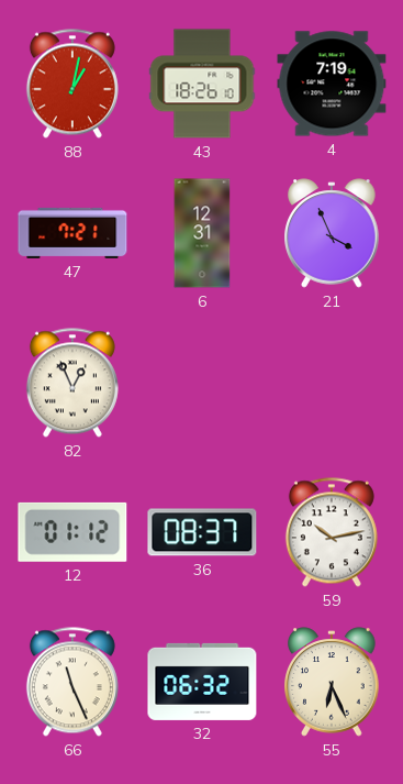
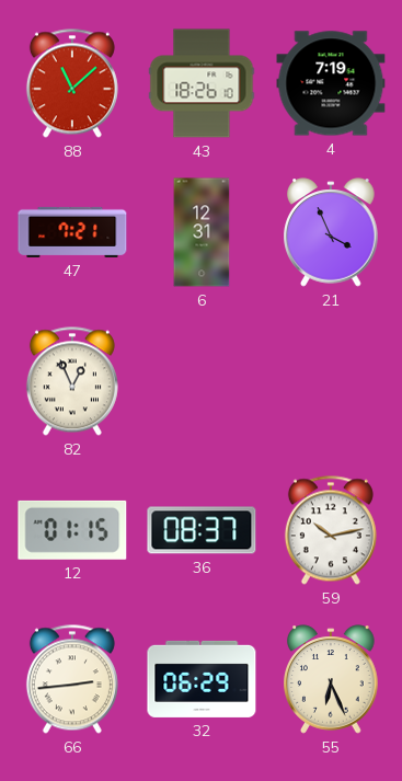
88: 1:02 -> 11:08 (72, 83)
12: 01:12 -> 01:15 (72, 530)
66: 11:26 -> 2:44 (72, 679)
32: 06:32 -> 06:29 (202, 679)
